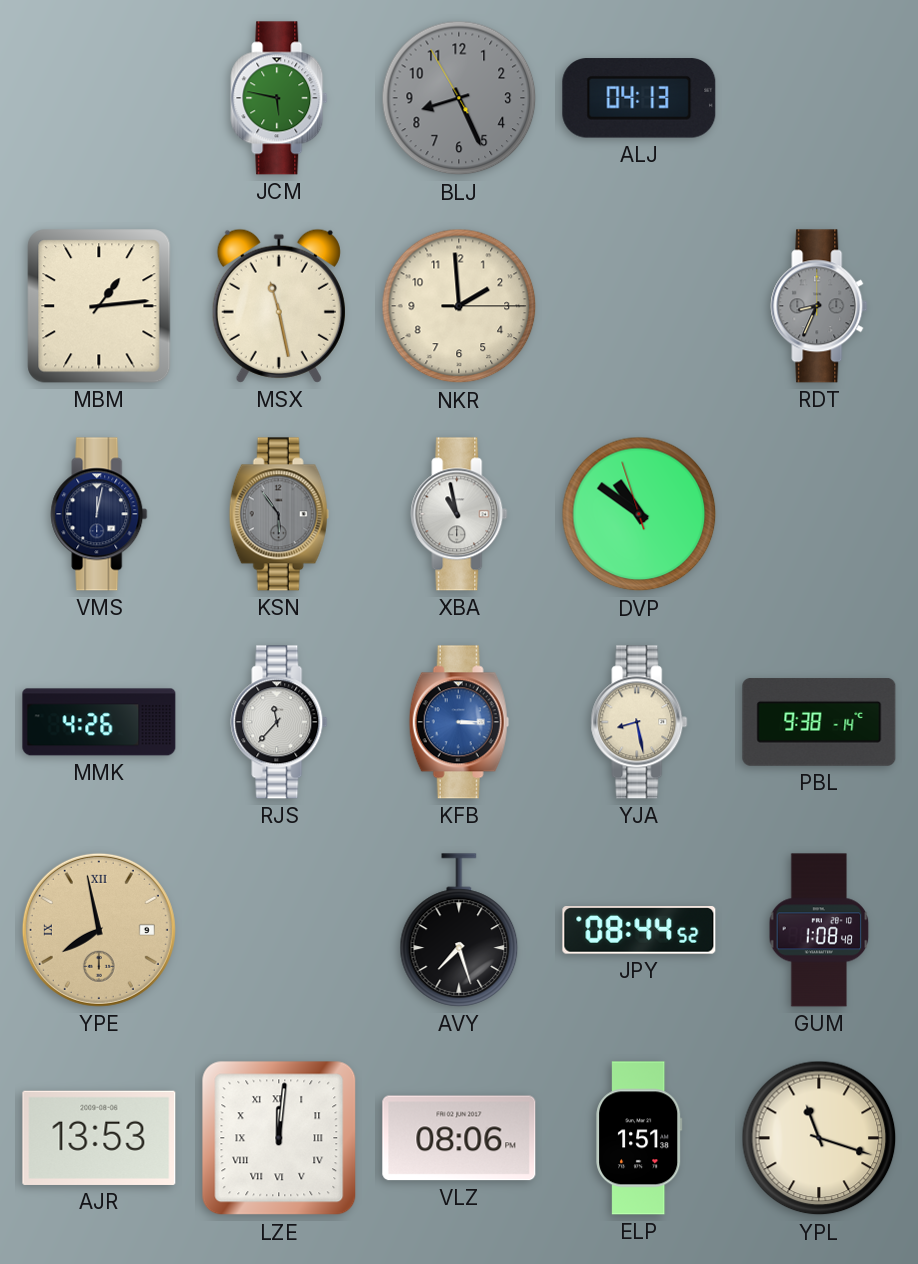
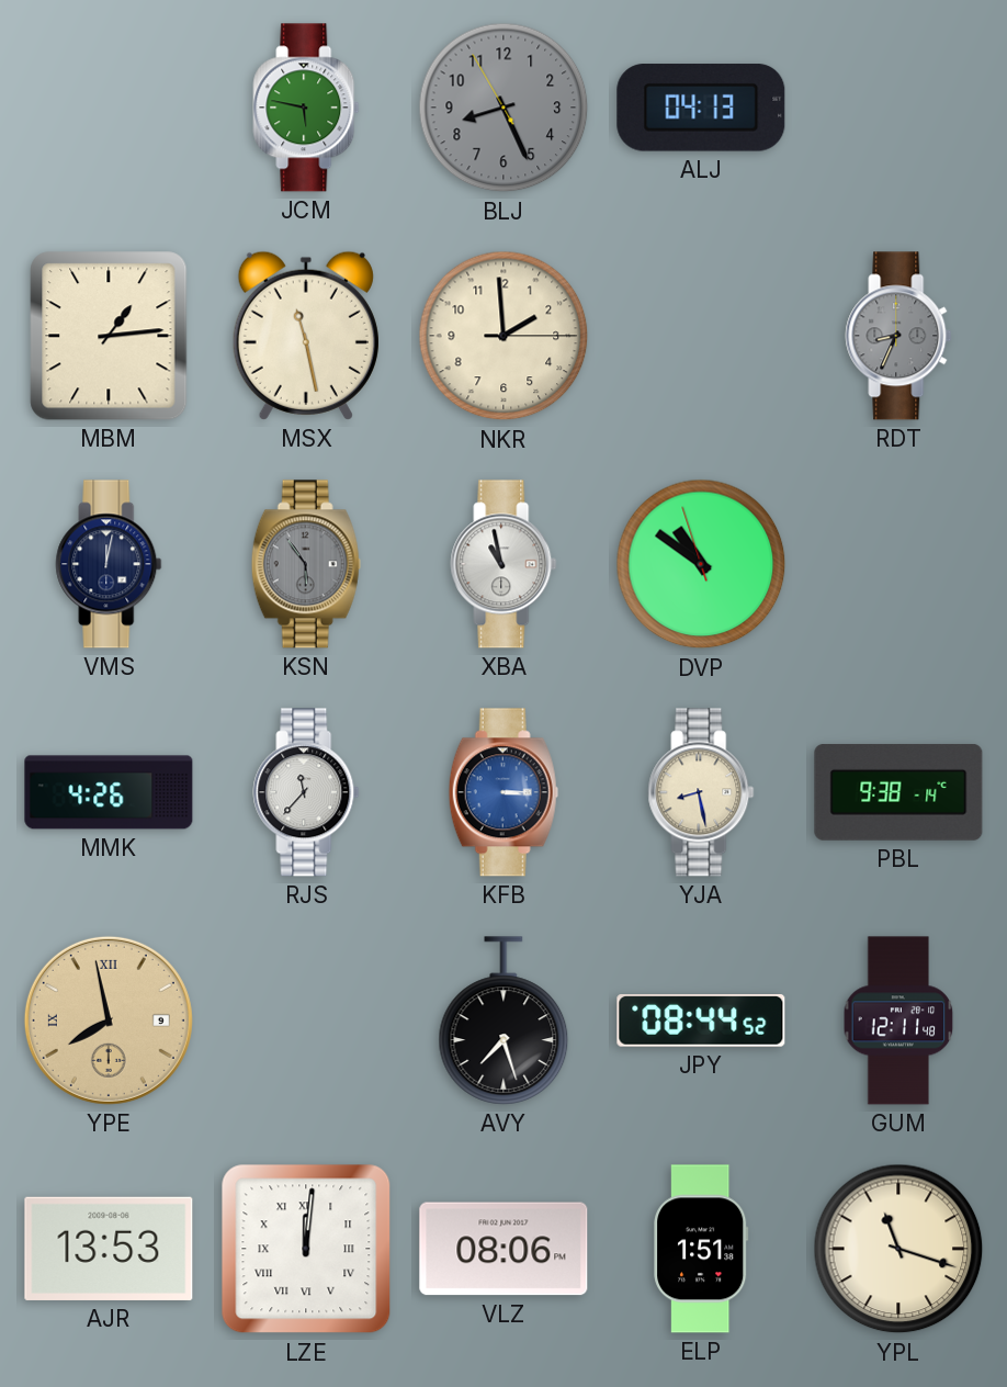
GUM: 1:08 -> 12:11 (898, 1020)
